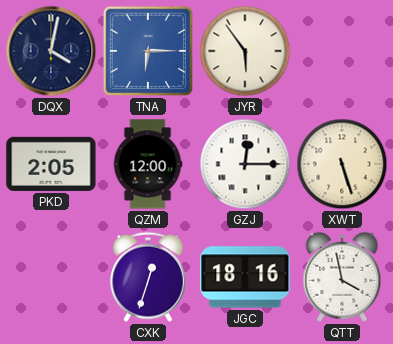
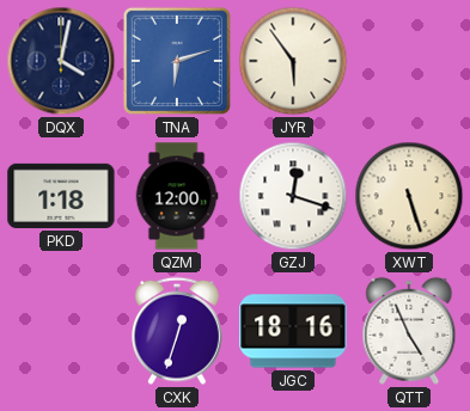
TNA: 6:15 -> 6:12 (177, 61)
PKD: 2:05 -> 1:18 (61, 196)
GZJ: 12:15 -> 12:18 (293, 196)
QTT: 3:58 -> 4:56 (409, 331)
